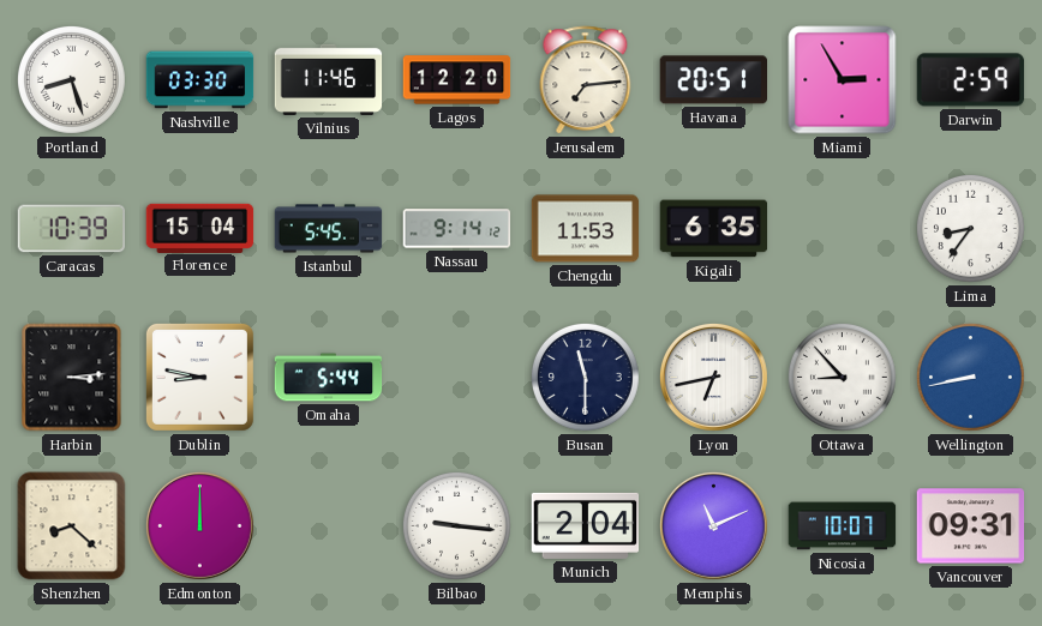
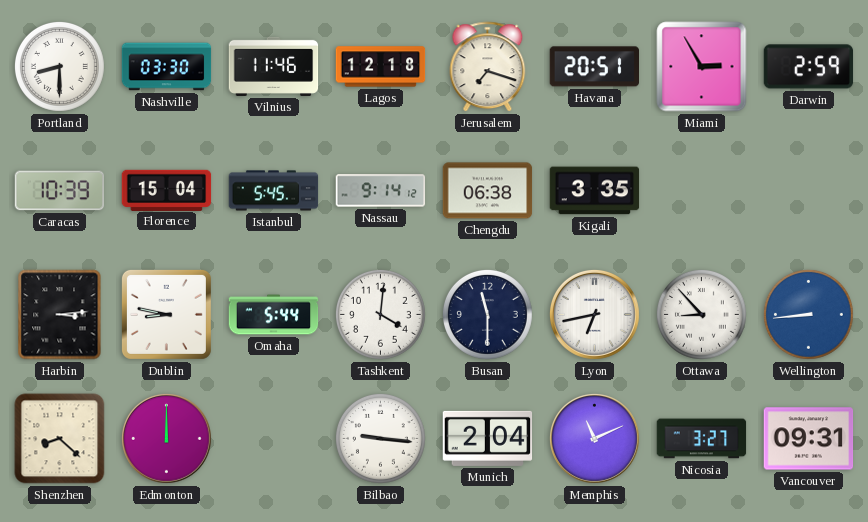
Portland: 8:27 -> 8:30 (59, 66)
Lagos: 12:20 -> 12:18 (381, 67)
Jerusalem: 7:14 -> 7:18 (488, 67)
Chengdu: 11:53 -> 06:38 (488, 191)
Kigali: 6:35 -> 3:35 (595, 191)
Lima: 8:36 -> none (970, 228)
Tashkent: none -> 4:01 (380, 314)
Wellington: 8:43 -> 8:44 (808, 314)
Nicosia: 10:07 -> 3:27 (702, 439)
